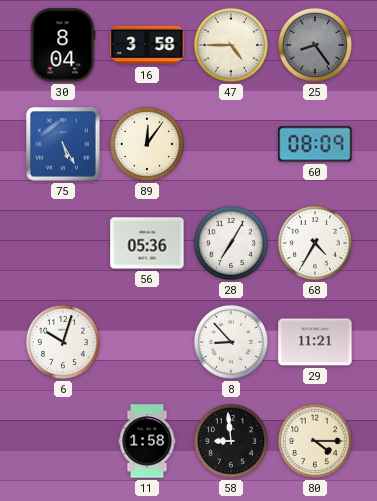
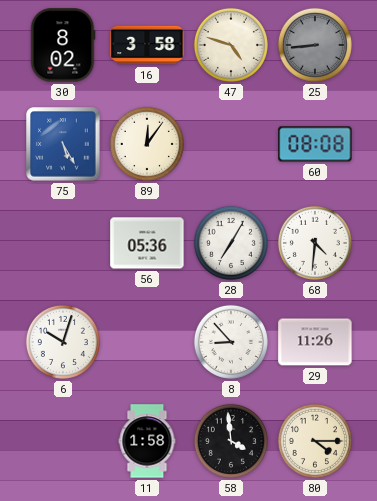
30: 8:04 -> 8:02 (63, 45)
47: 4:45 -> 4:48 (231, 45)
25: 8:24 -> 8:44 (315, 45)
60: 08:09 -> 08:08 (315, 144)
68: 4:35 -> 4:31 (315, 243)
29: 11:21 -> 11:26 (315, 342)
58: 8:59 -> 3:59 (231, 441)
